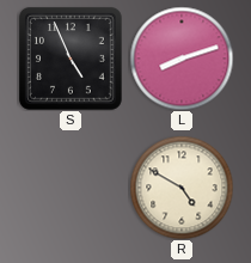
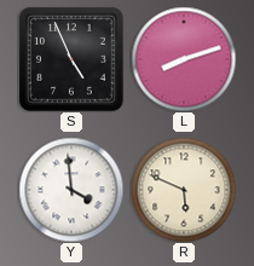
Y: none -> 3:59 (71, 190)
R: 4:50 -> 5:49 (184, 190)
